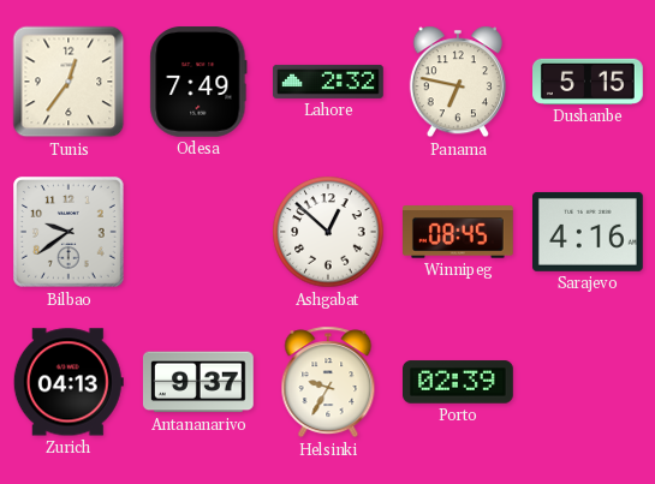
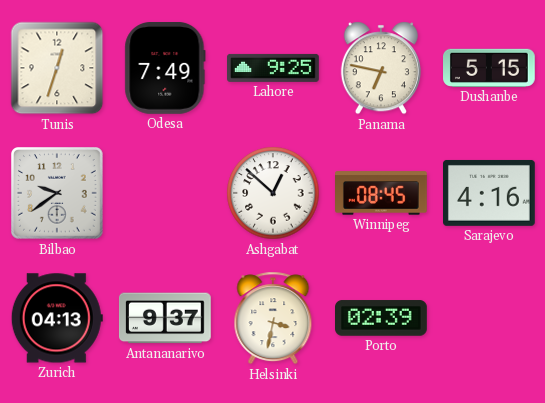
Tunis: 12:36 -> 12:33 (57, 68)
Lahore: 2:32 -> 9:25 (274, 68)
Helsinki: 9:35 -> 3:32 (273, 318)
